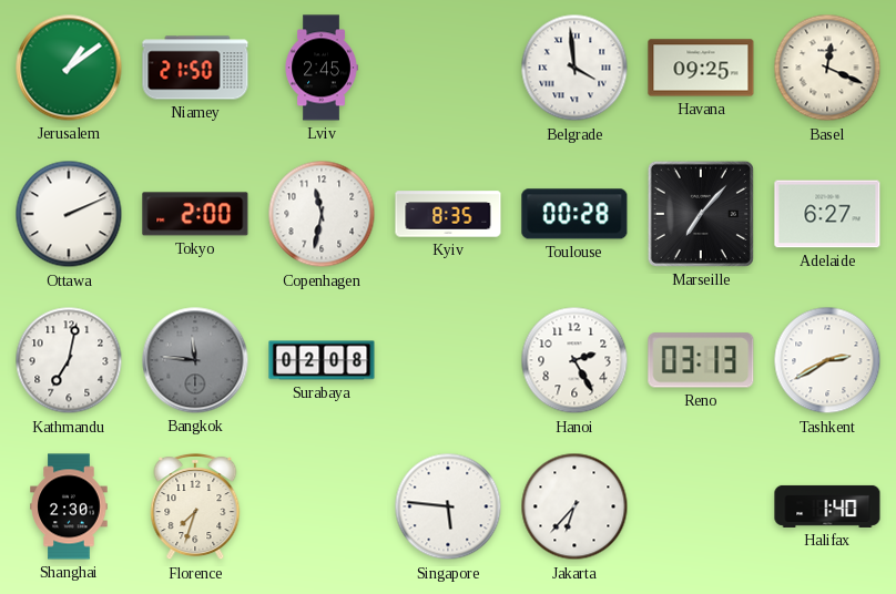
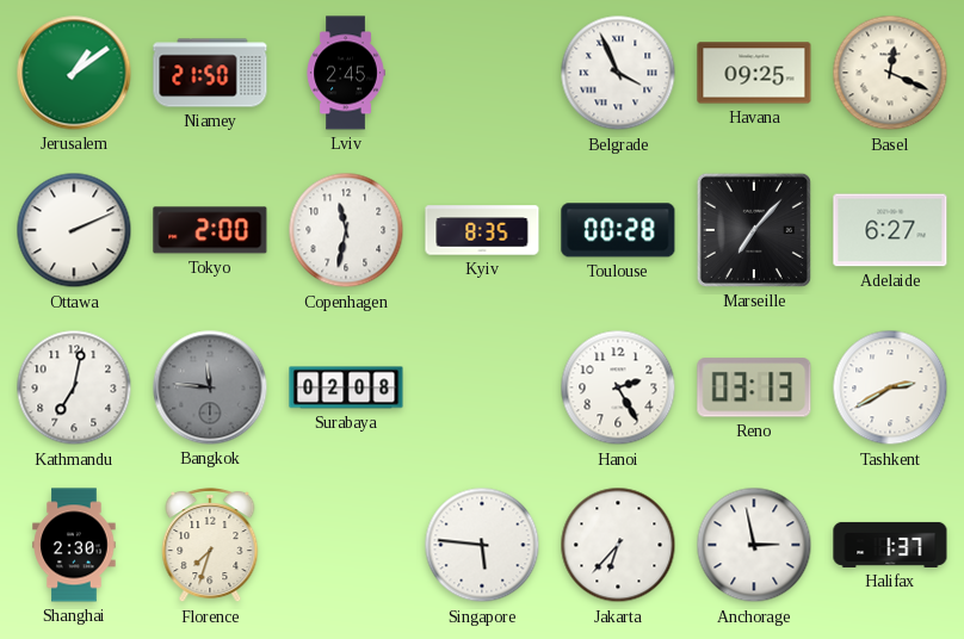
Belgrade: 3:59 -> 3:56 (618, 73)
Anchorage: none -> 2:58 (754, 545)
Halifax: 1:40 -> 1:37 (890, 545)
